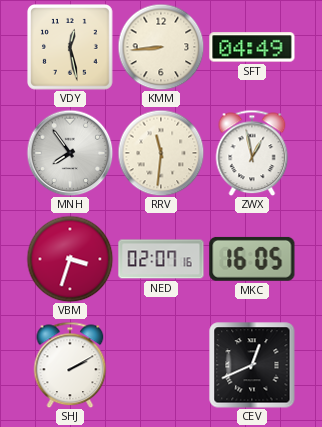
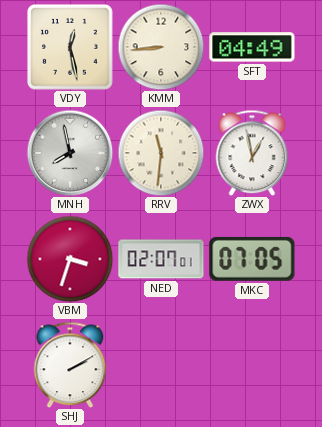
MNH: 7:54 -> 7:58 (70, 153)
NED: 02:07:16 -> 02:07:01 (161, 259)
MKC: 16:05 -> 07:05 (252, 259)
CEV: 12:41 -> none (252, 365)
